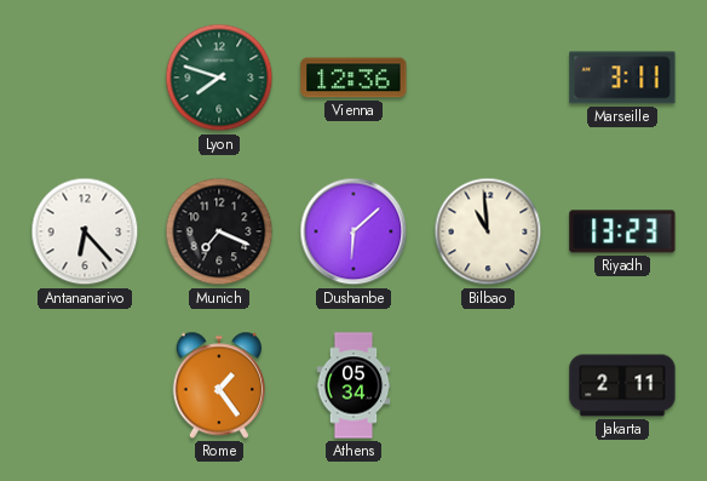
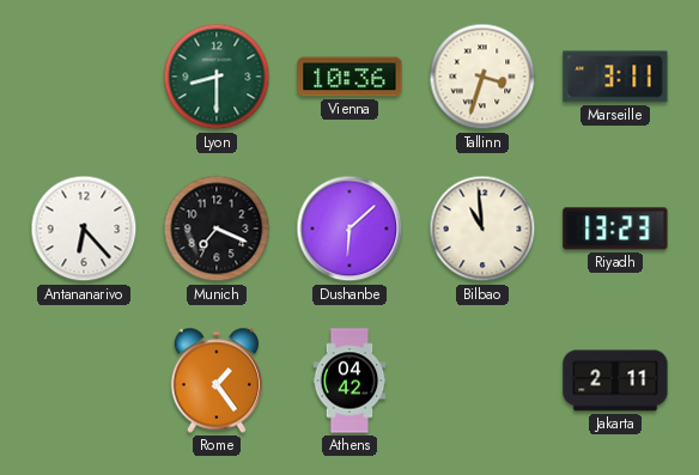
Lyon: 7:48 -> 8:30 (217, 77)
Vienna: 12:36 -> 10:36 (349, 77)
Tallinn: none -> 3:33 (482, 77)
Athens: 05:34 -> 04:42 (349, 380)
